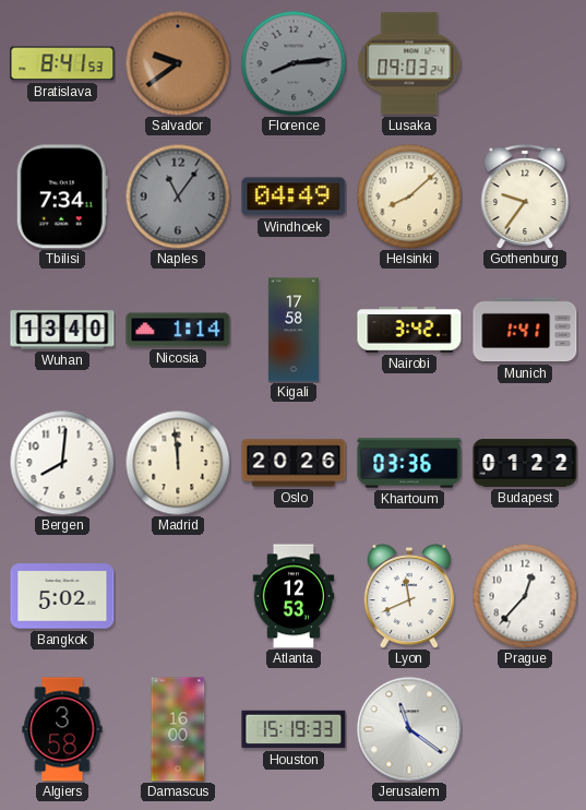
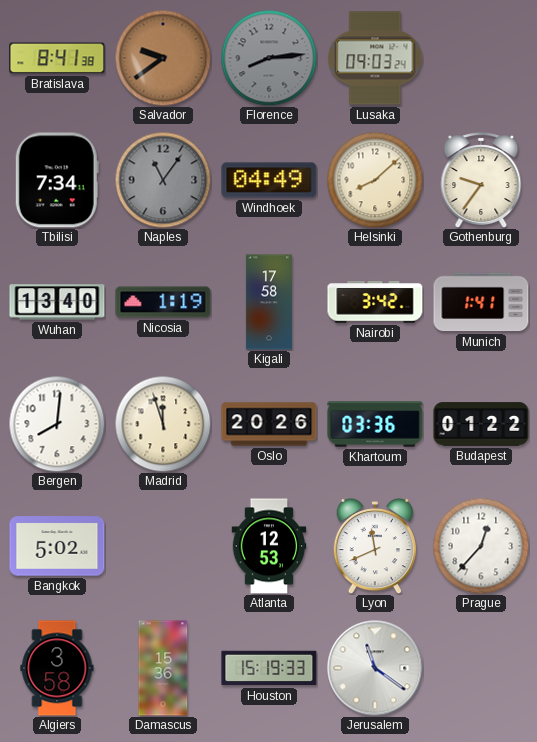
Bratislava: 8:41:53 -> 8:41:38 (57, 58)
Nicosia: 1:14 -> 1:19 (163, 302)
Madrid: 11:59 -> 11:57 (163, 424)
Damascus: 16:00 -> 15:36 (163, 668)
